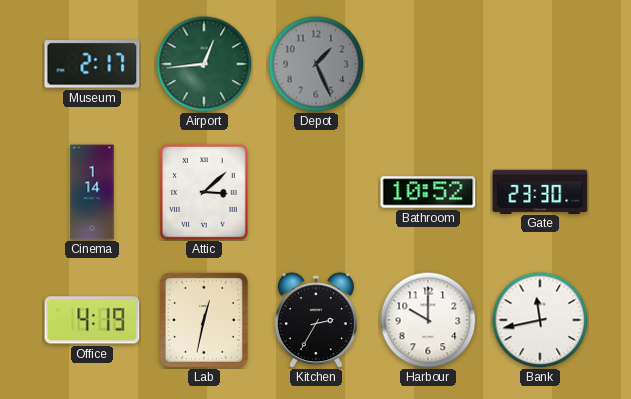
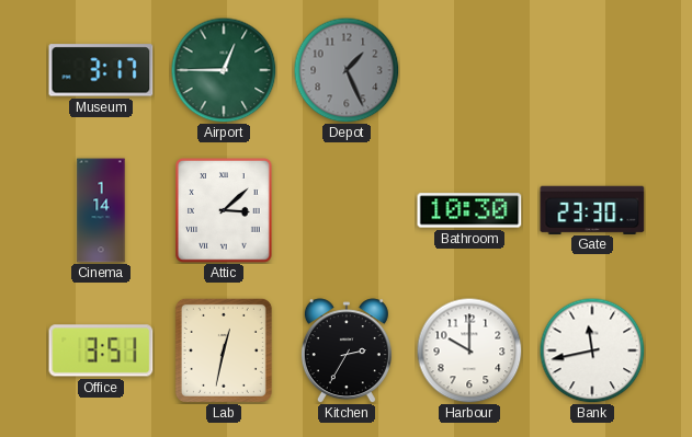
Museum: 2:17 -> 3:17 (101, 70)
Airport: 12:44 -> 12:45 (224, 70)
Bathroom: 10:52 -> 10:30 (469, 210)
Office: 4:19 -> 3:51 (101, 350)
